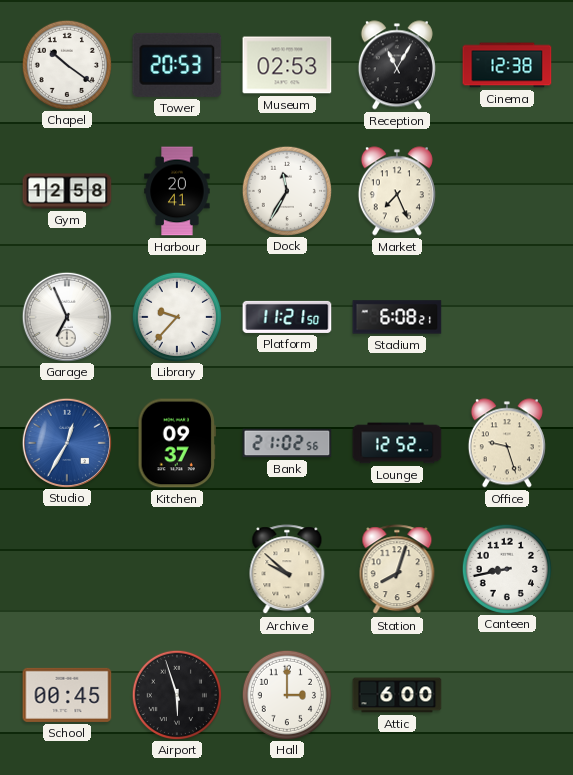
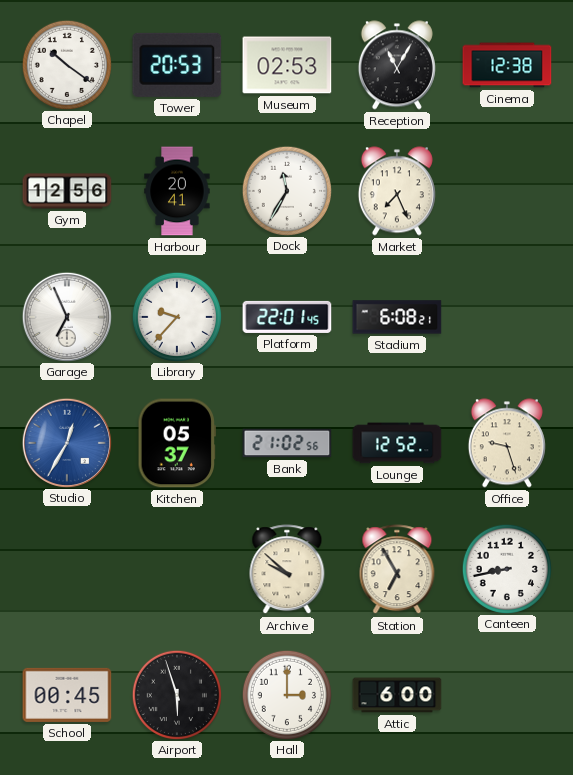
Gym: 12:58 -> 12:56 (67, 191)
Platform: 11:21 -> 22:01 (287, 317)
Kitchen: 09:37 -> 05:37 (177, 443)
Station: 8:03 -> 6:55 (397, 570)
